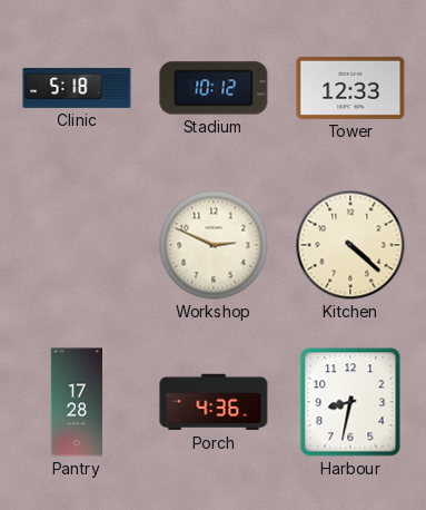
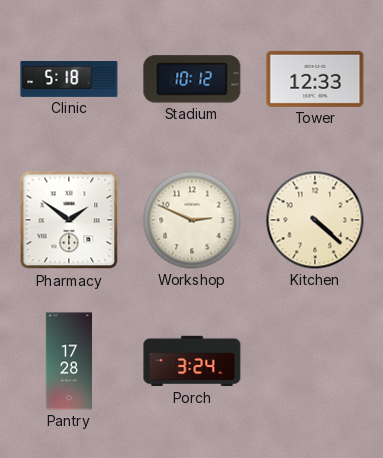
Pharmacy: none -> 1:51 (69, 220)
Porch: 4:36 -> 3:24 (192, 361)
Harbour: 8:32 -> none (350, 402)
